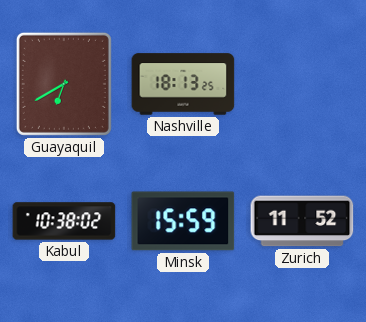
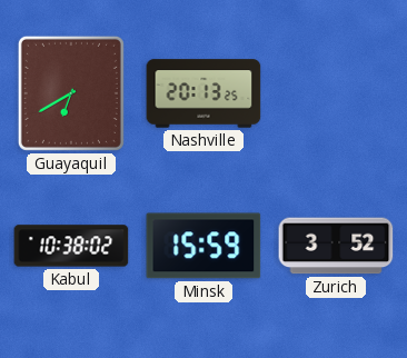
Nashville: 18:13 -> 20:13 (203, 93)
Zurich: 11:52 -> 3:52 (336, 246)
